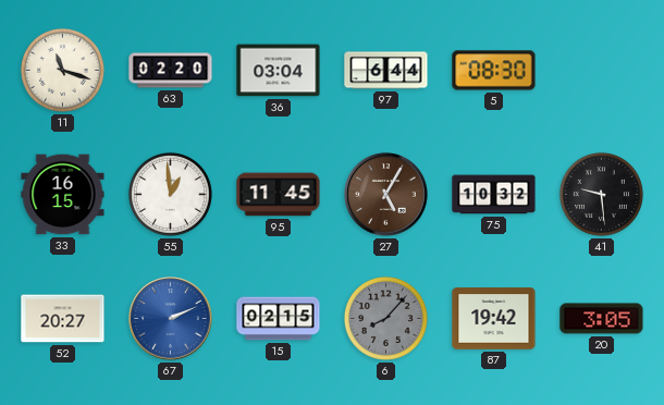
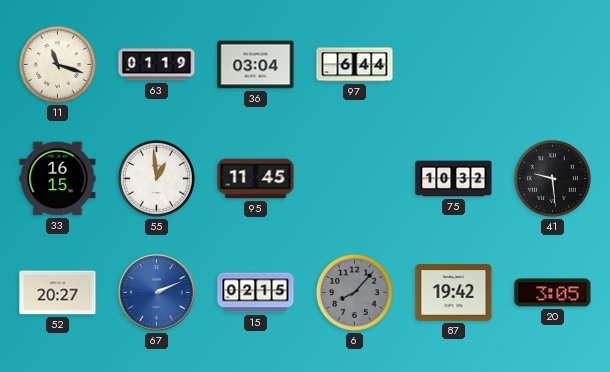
63: 02:20 -> 01:19 (157, 65)
5: 08:30 -> none (494, 71)
27: 5:05 -> none (386, 195)
